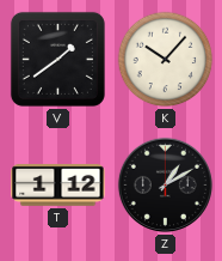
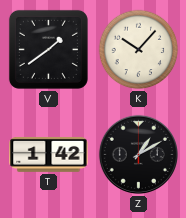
T: 1:12 -> 1:42 (49, 154)
